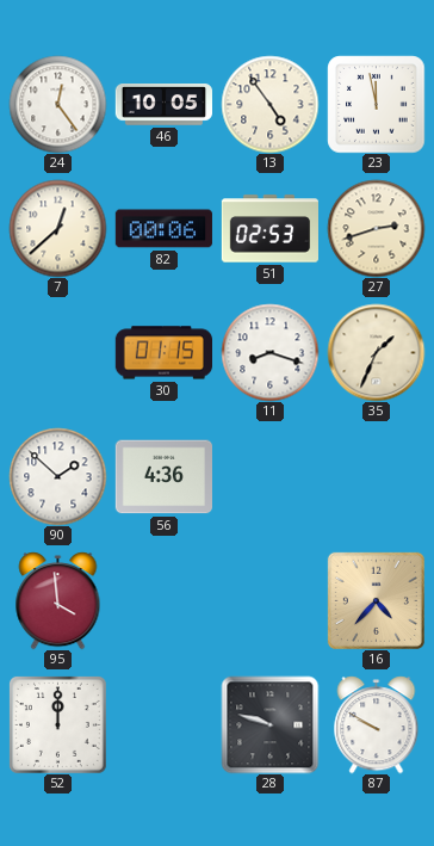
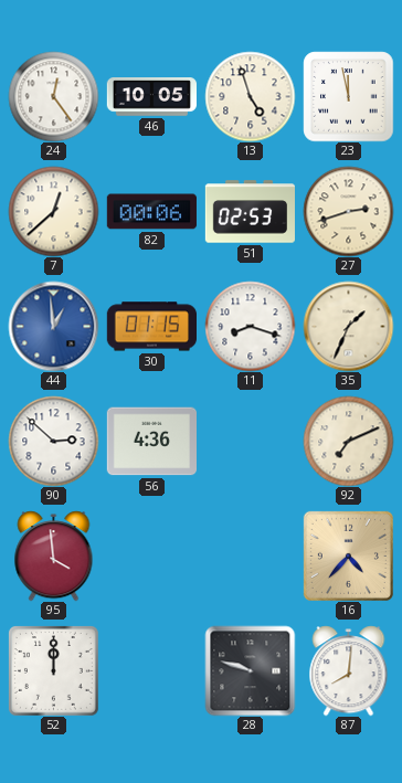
13: 4:54 -> 4:57 (250, 96)
44: none -> 12:59 (53, 326)
90: 1:52 -> 2:52 (53, 441)
92: none -> 7:11 (348, 441)
87: 9:50 -> 8:01 (349, 670)
